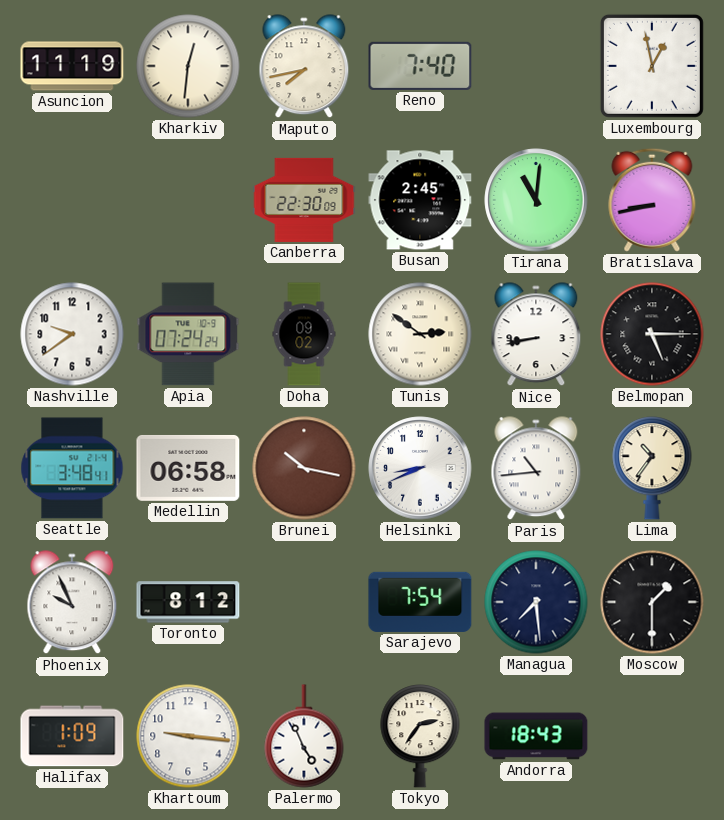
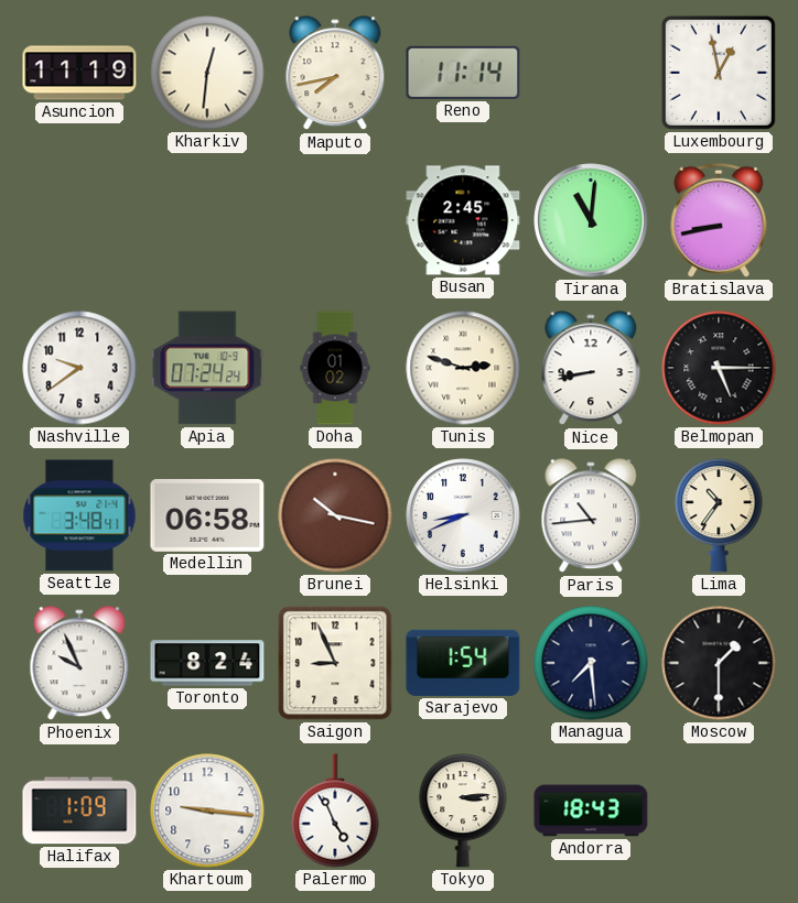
Reno: 7:40 -> 11:14 (463, 73)
Canberra: 22:30 -> none (304, 200)
Doha: 09:02 -> 01:02 (335, 368)
Tunis: 2:51 -> 2:48 (463, 368)
Toronto: 8:12 -> 8:24 (207, 663)
Saigon: none -> 8:56 (335, 663)
Sarajevo: 7:54 -> 1:54 (463, 663)
Tokyo: 2:36 -> 3:14 (463, 810)
